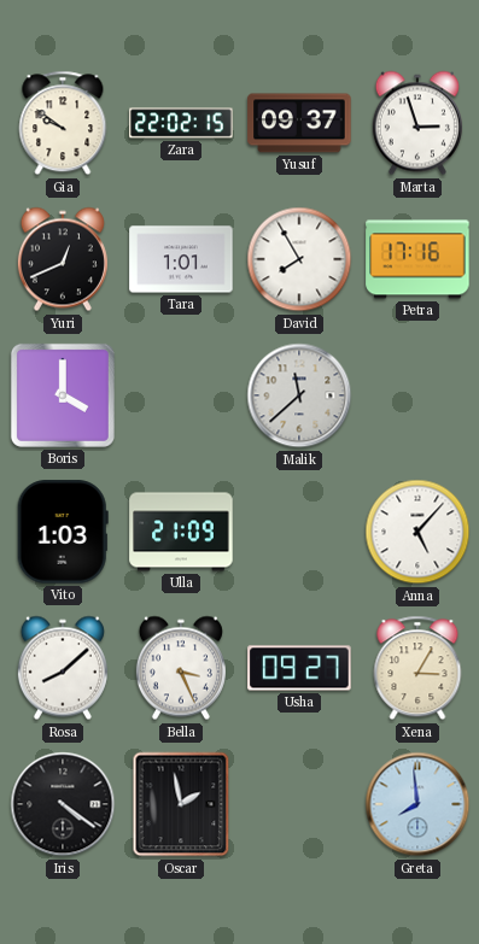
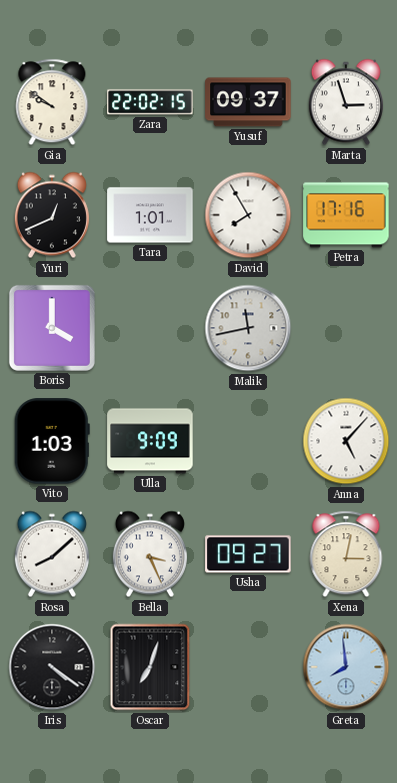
Malik: 11:38 -> 11:43 (248, 328)
Ulla: 21:09 -> 9:09 (150, 441)
Xena: 3:05 -> 3:02 (346, 554)
Oscar: 1:58 -> 7:03 (150, 667)
